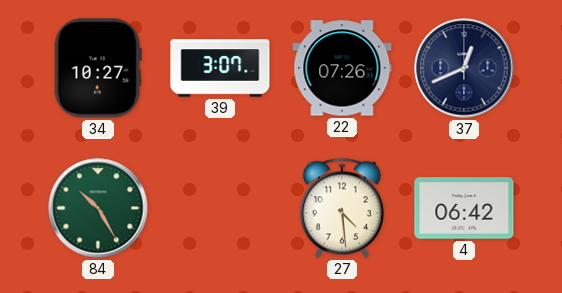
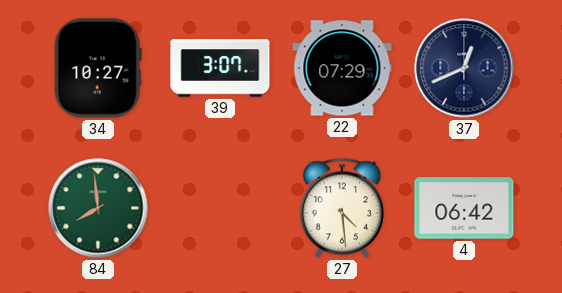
22: 07:26 -> 07:29 (342, 68)
84: 10:25 -> 7:59 (98, 208)
